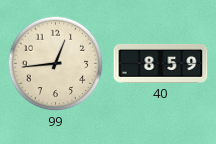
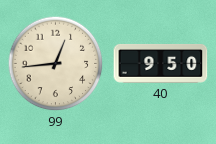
40: 8:59 -> 9:50 (161, 63)
